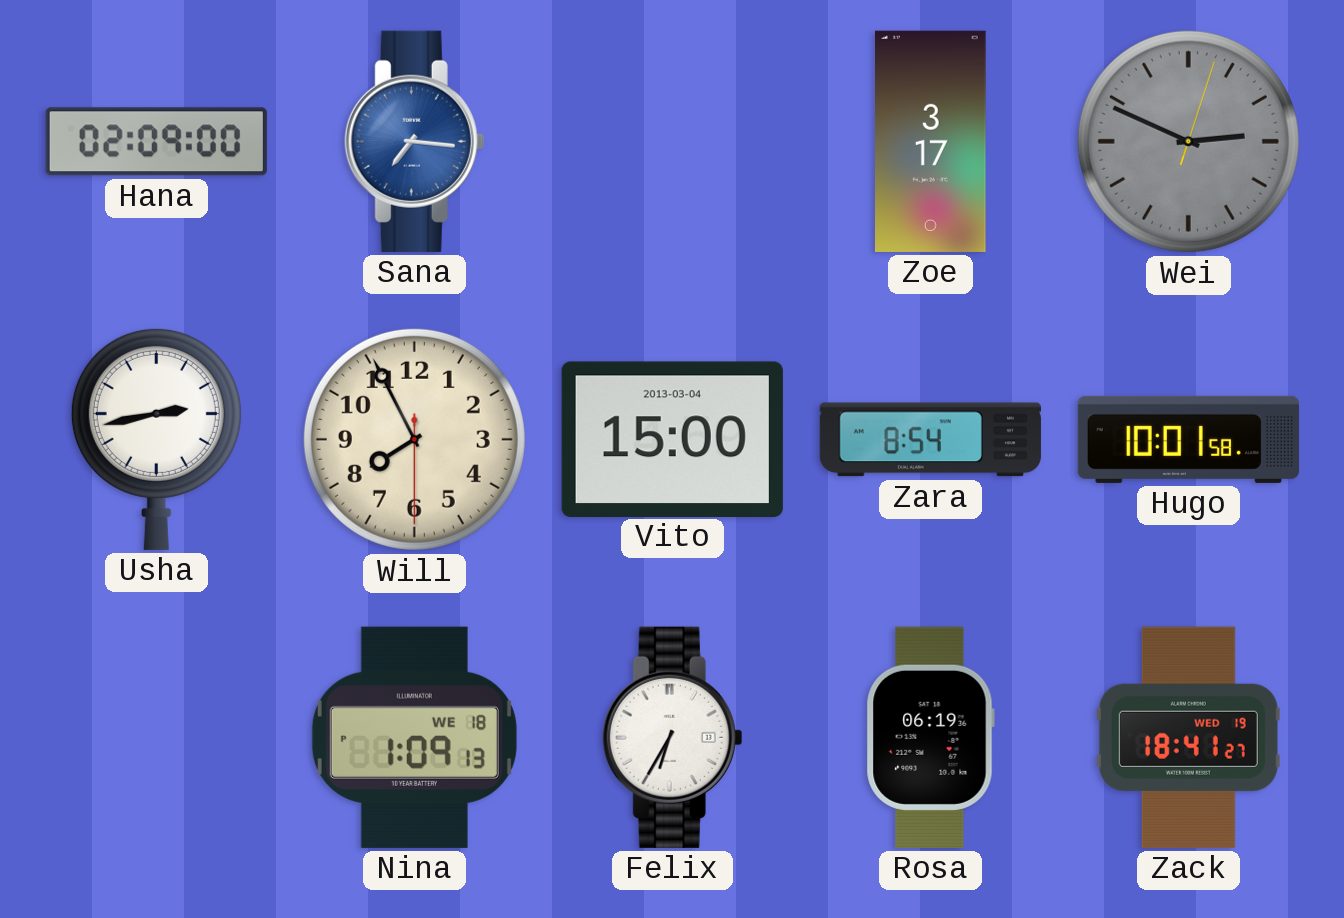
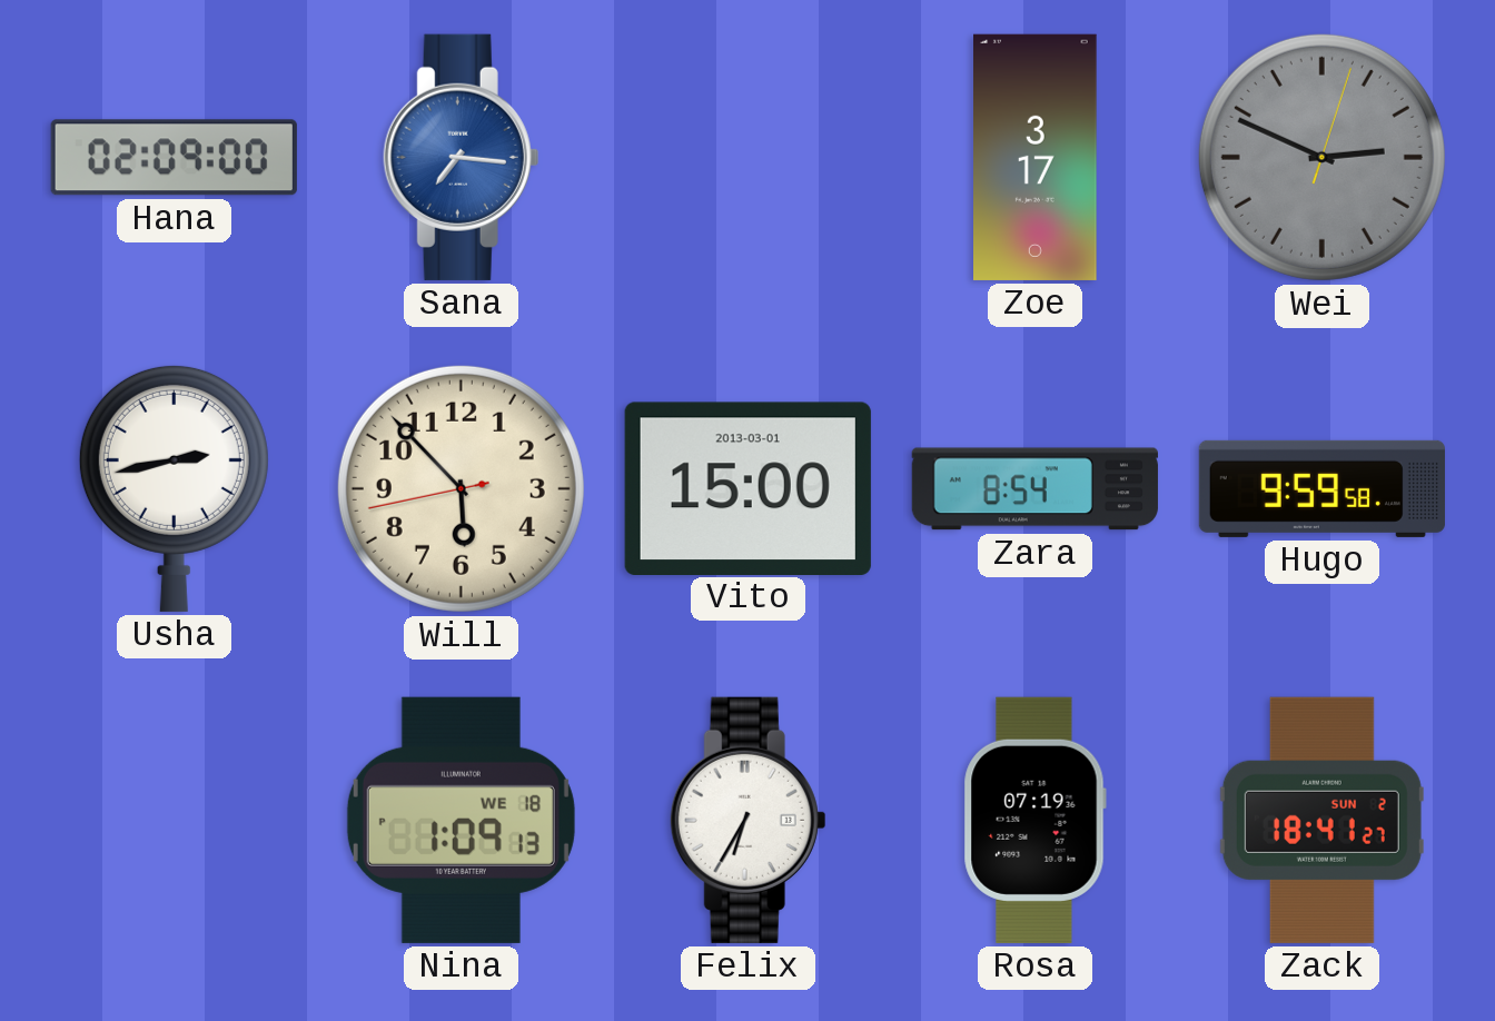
Will: 7:55 -> 5:52 (461, 488)
Vito date: 2013-03-04 -> 2013-03-01 (747, 488)
Hugo: 10:01 -> 9:59 (1321, 488)
Rosa: 06:19 -> 07:19 (1034, 820)
Zack date: WED 19 -> SUN 2 (1321, 820)
